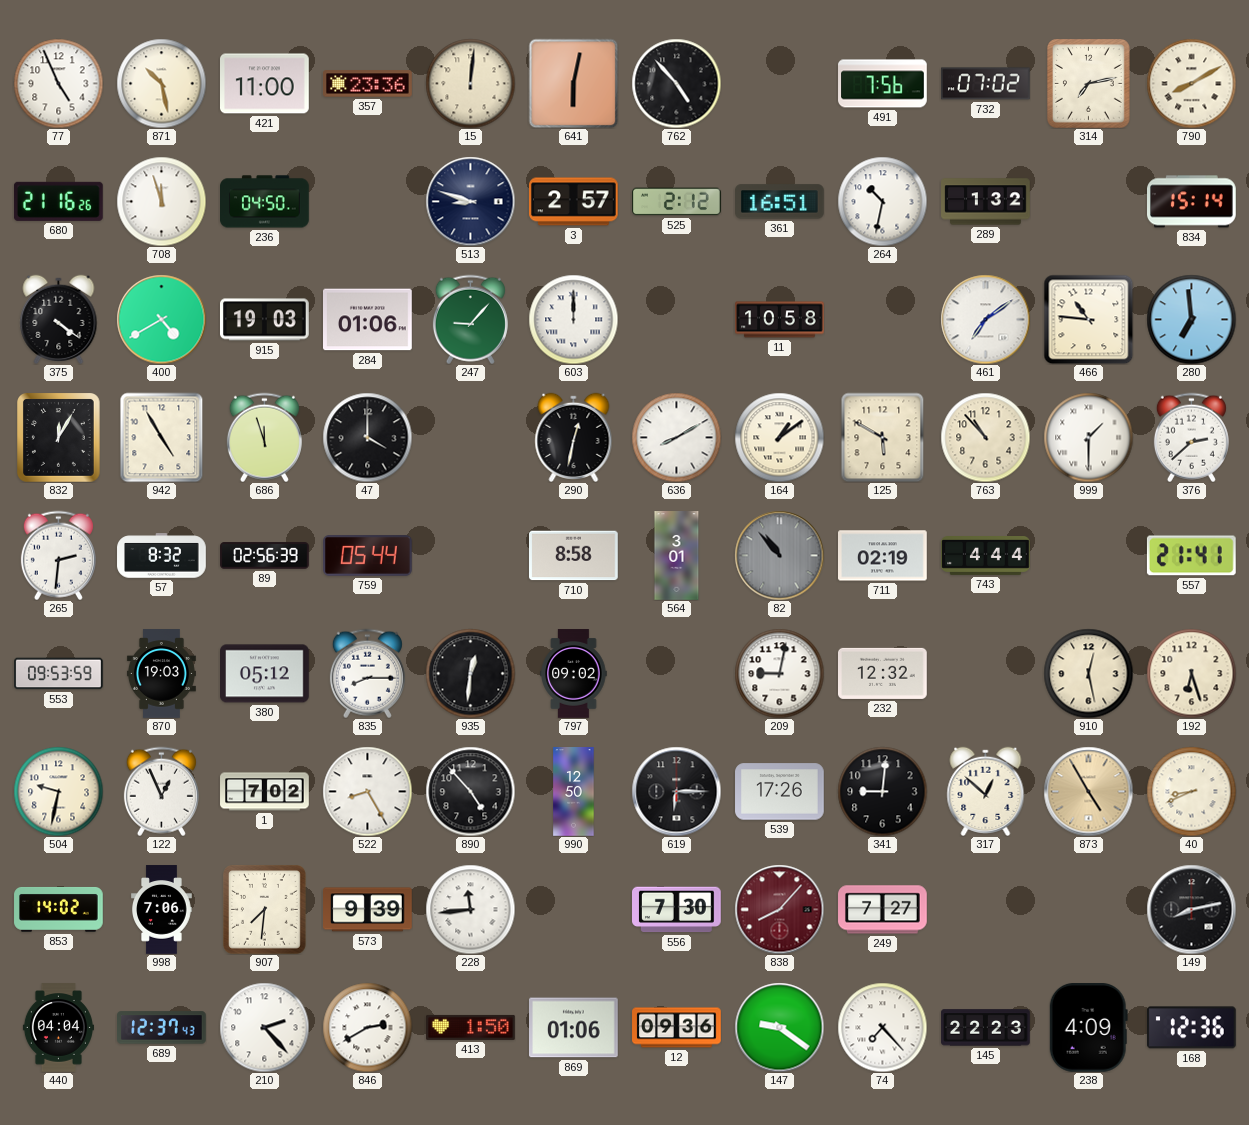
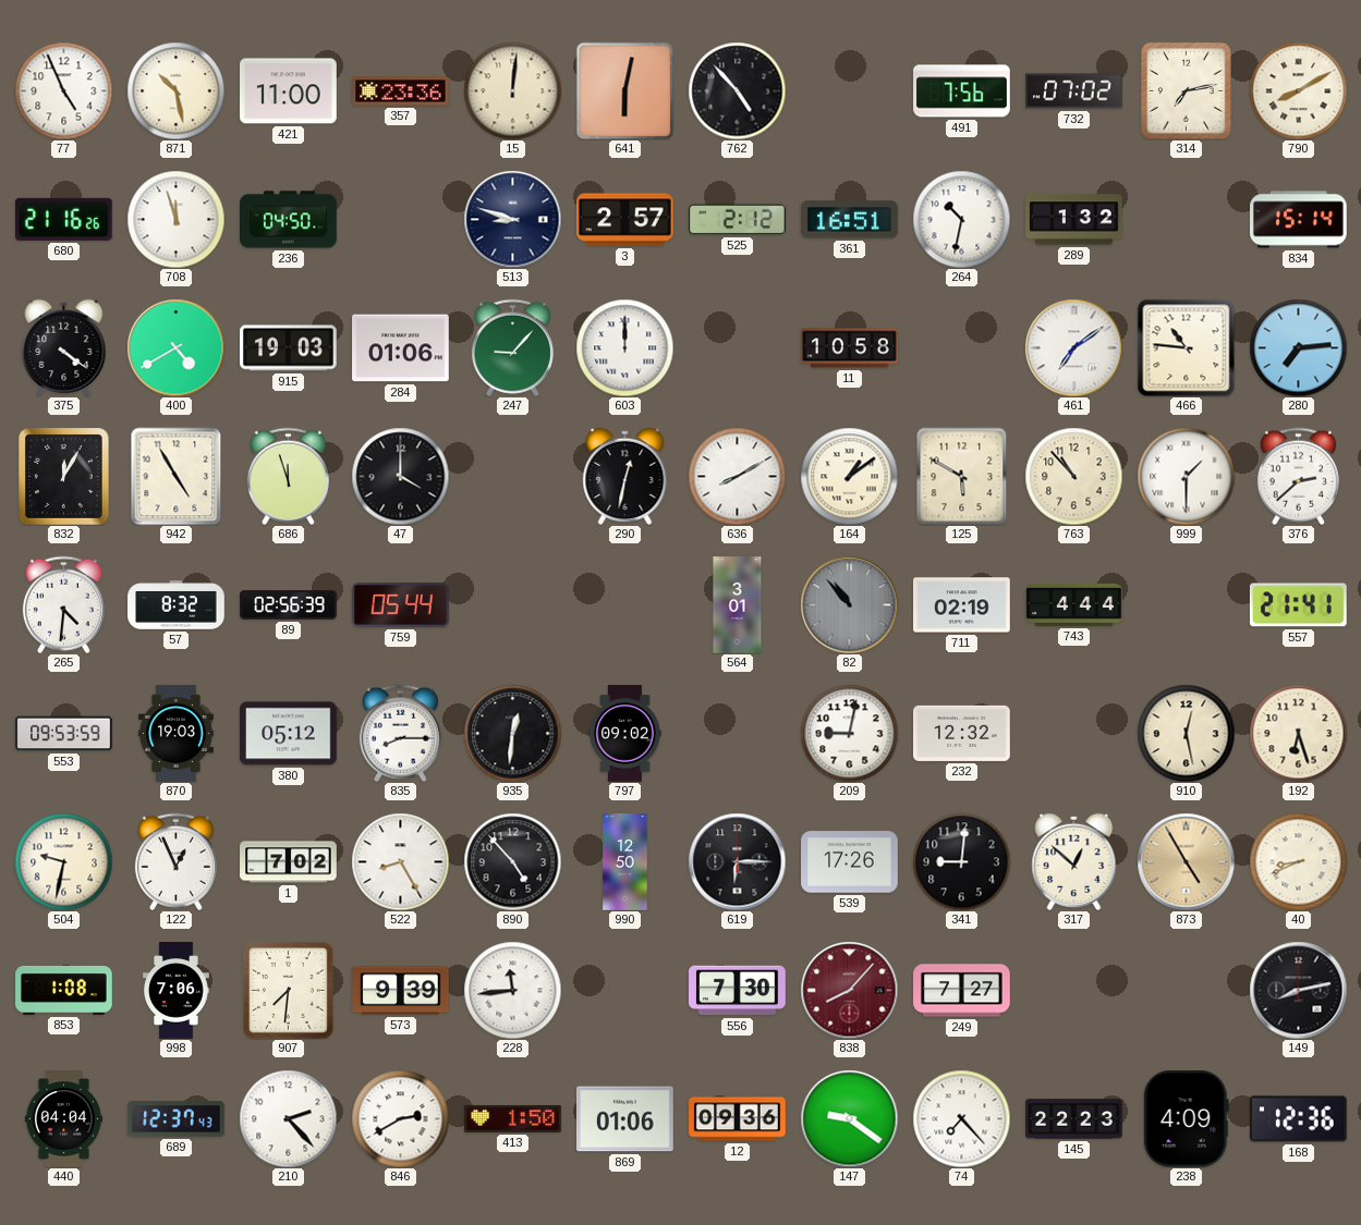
280: 6:59 -> 7:14 (1298, 347)
265: 2:31 -> 4:31 (63, 604)
710: 8:58 -> none (574, 556)
853: 14:02 -> 1:08 (64, 990)
